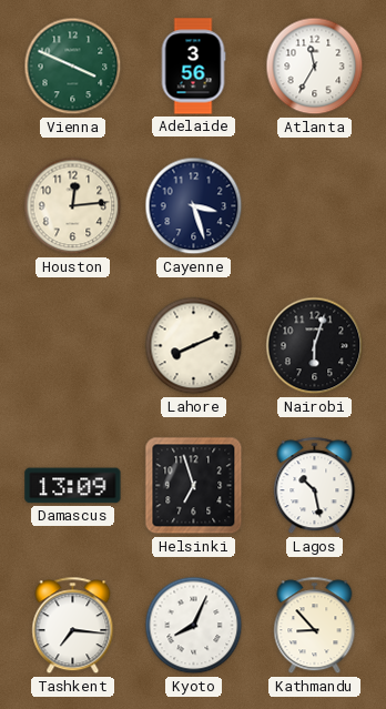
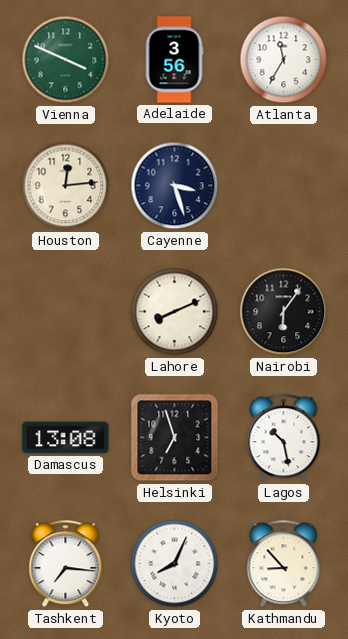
Nairobi: 6:03 -> 6:06 (284, 312)
Damascus: 13:09 -> 13:08 (66, 438)
